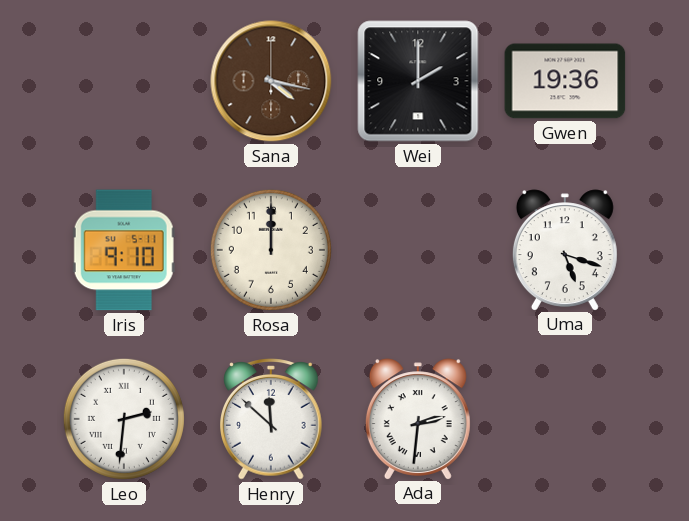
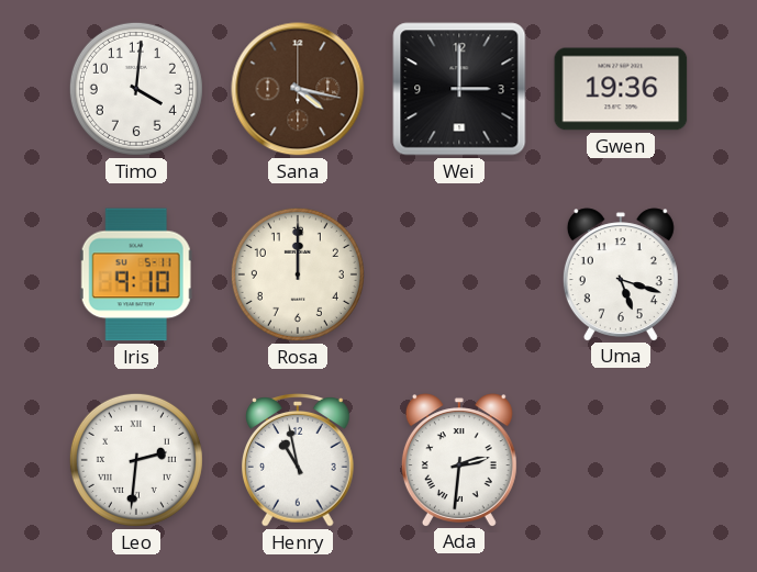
Timo: none -> 4:01 (136, 89)
Wei: 2:00 -> 3:00 (459, 89)
Henry: 11:52 -> 10:58 (299, 460)
